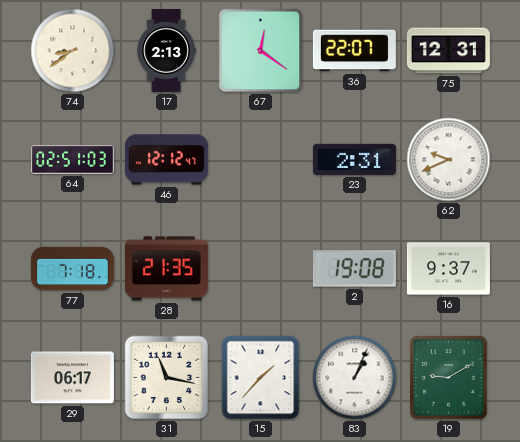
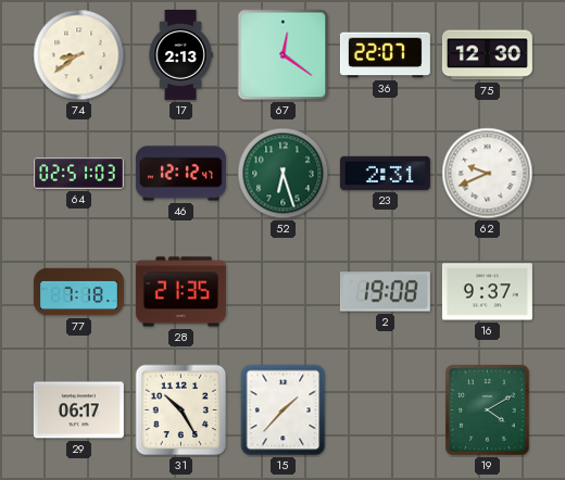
75: 12:31 -> 12:30 (487, 55)
52: none -> 6:27 (284, 174)
31: 11:17 -> 10:25 (181, 410)
83: 1:04 -> none (355, 378)
19: 9:10 -> 4:10 (488, 410)
